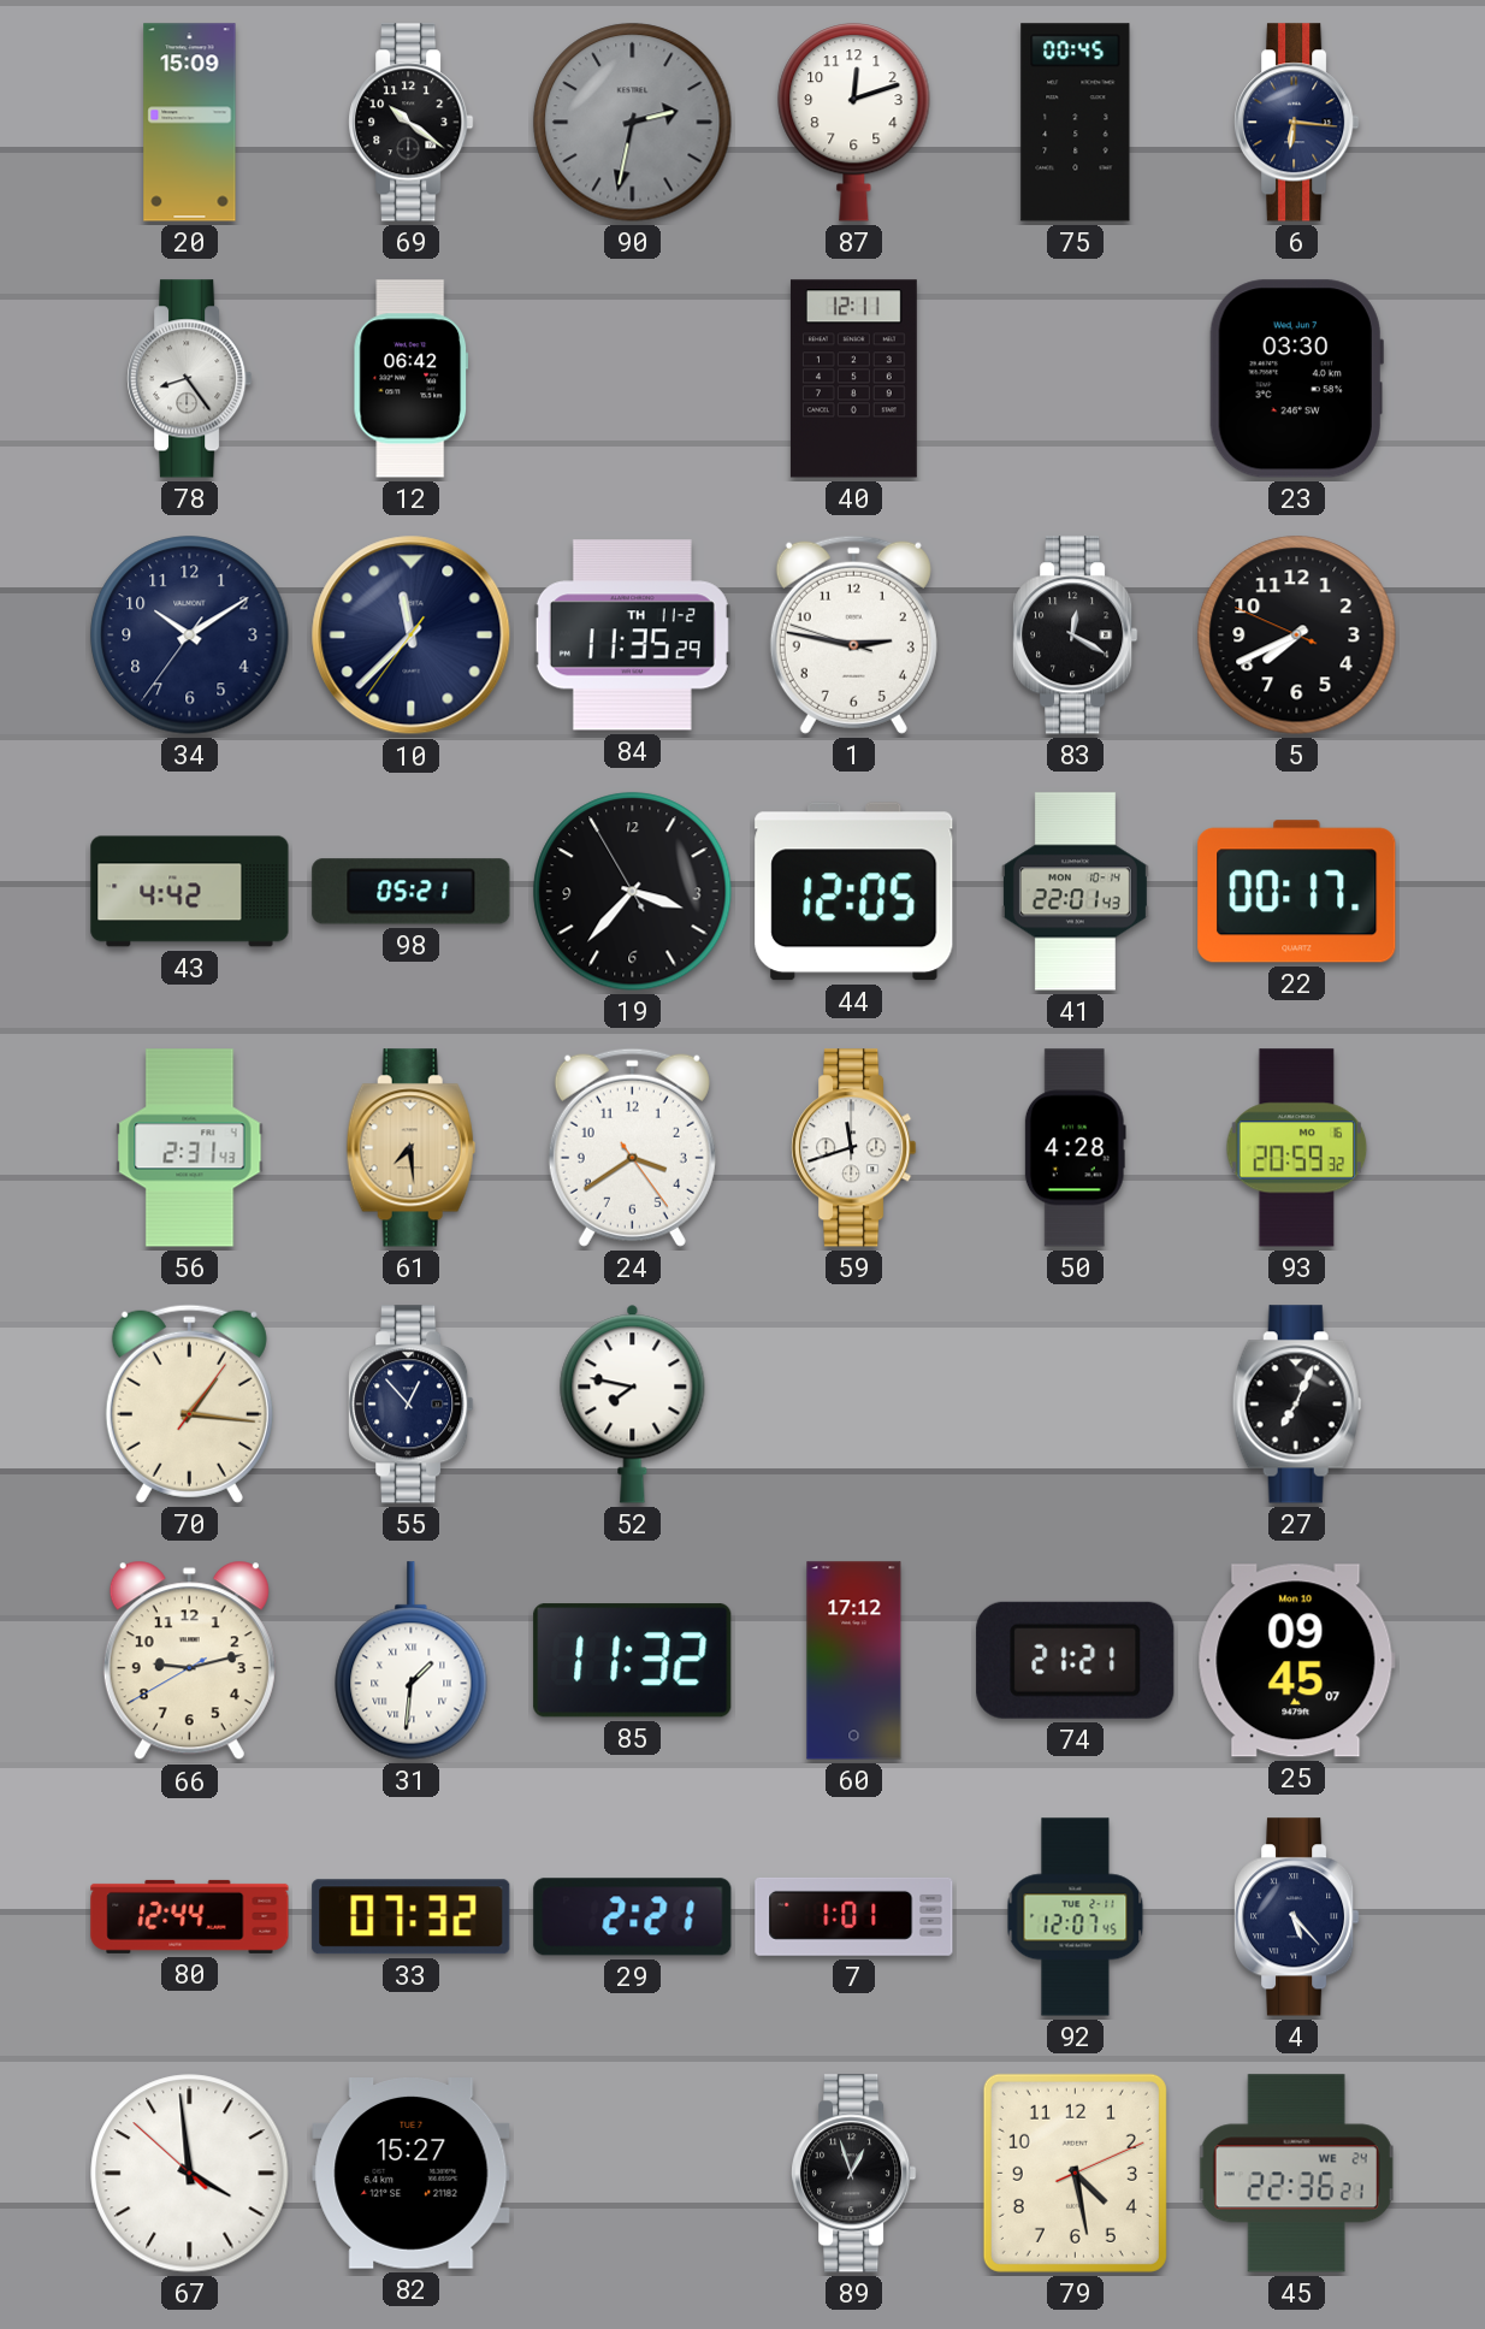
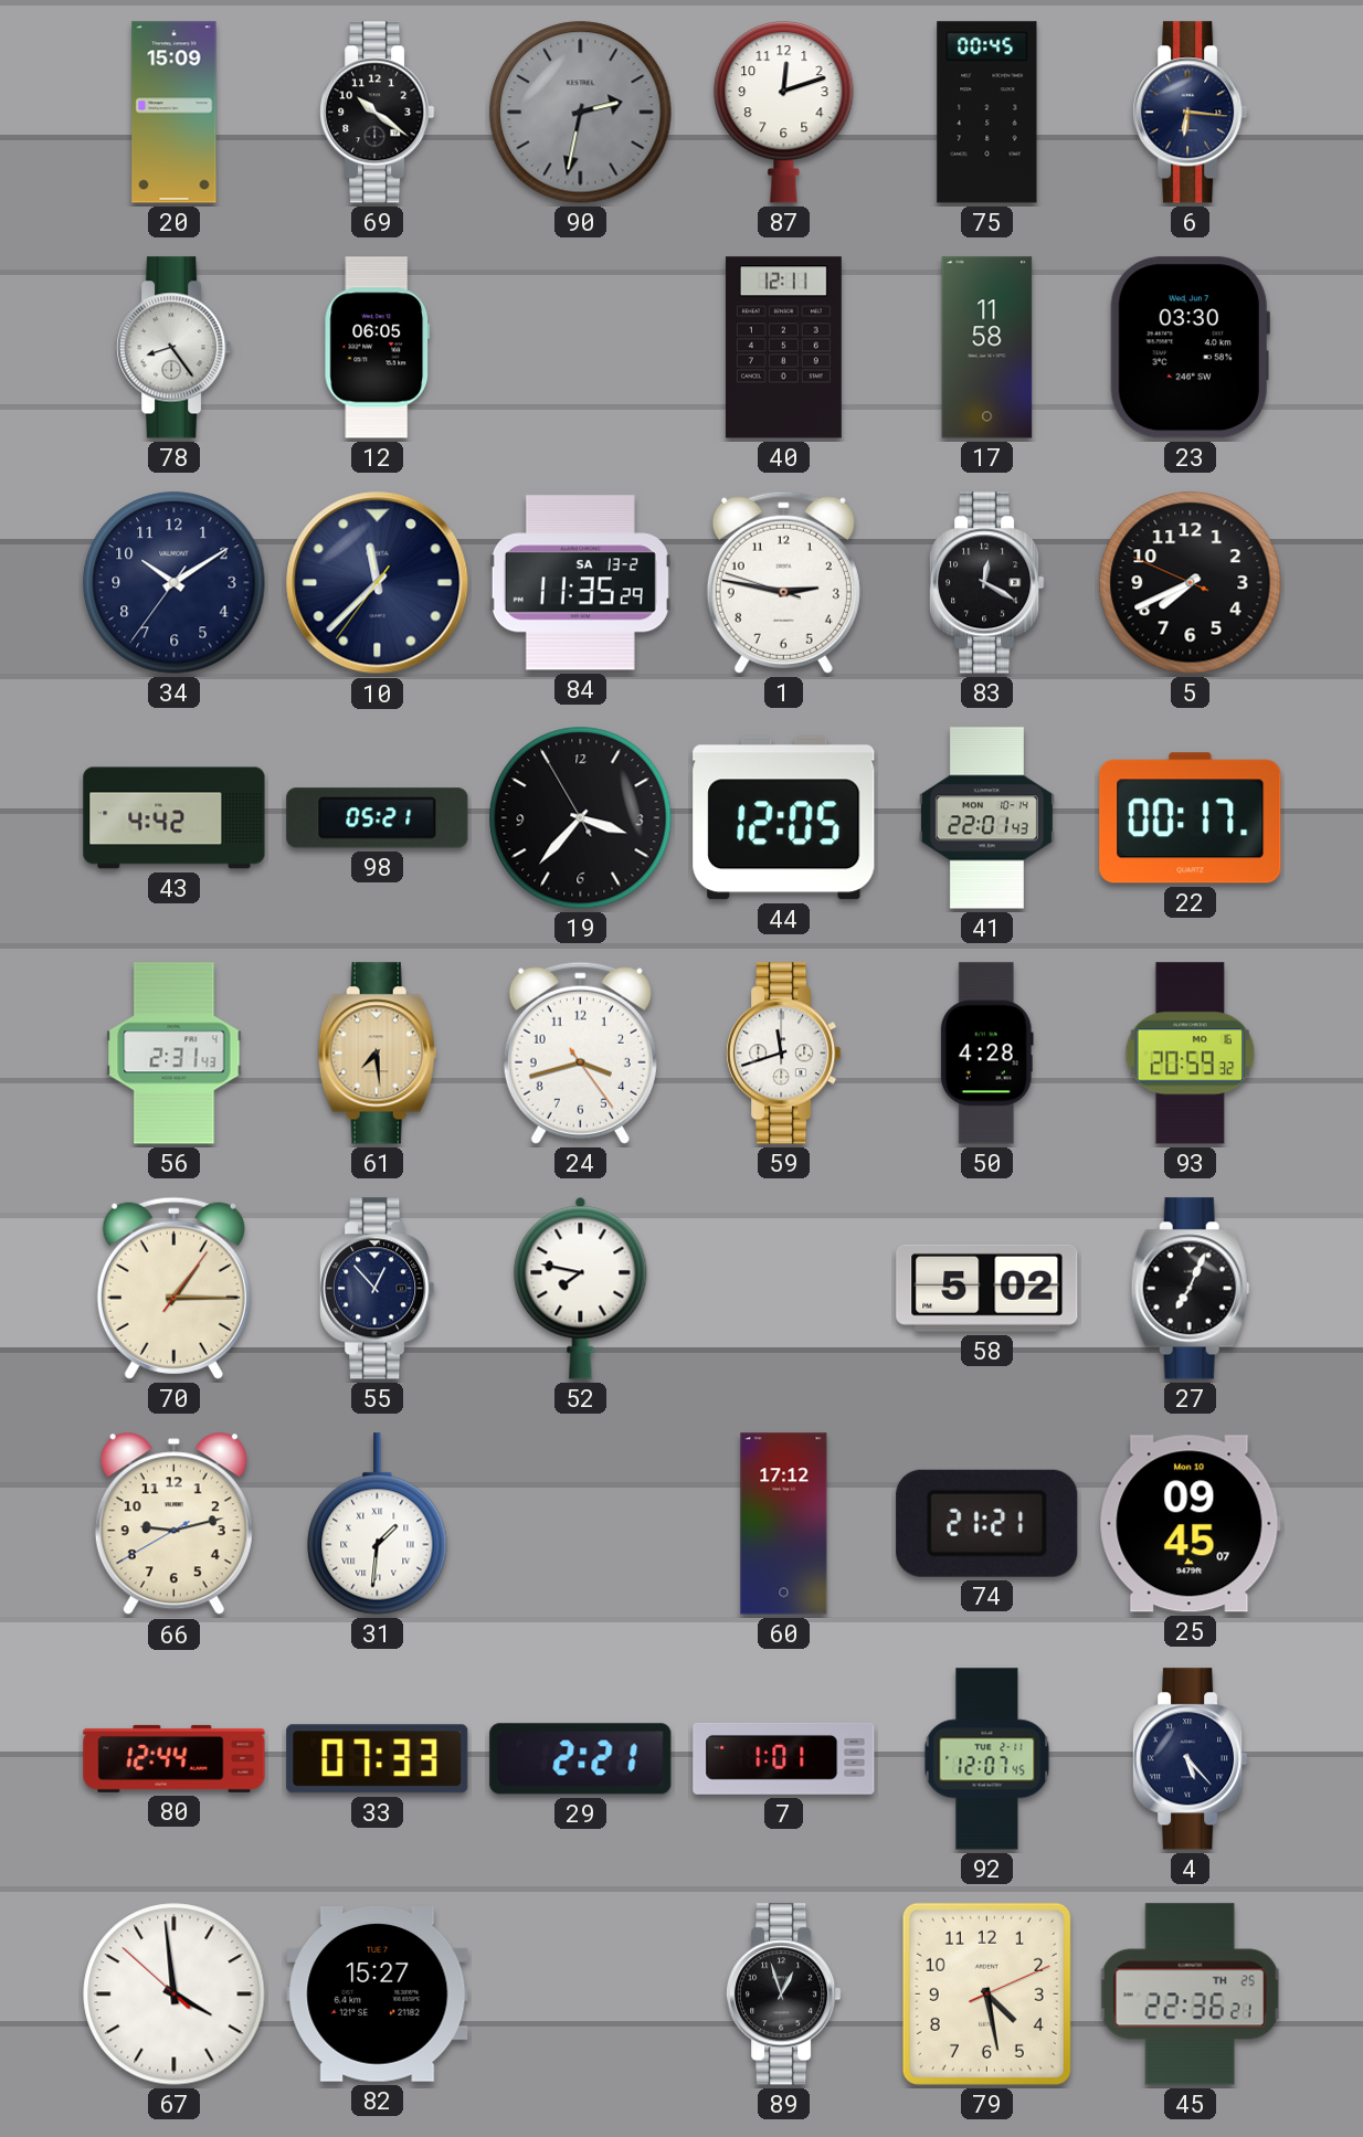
12: 06:42 -> 06:05 (378, 348)
17: none -> 11:58 (987, 348)
84 date: TH 11-2 -> SA 13-2 (580, 583)
24: 3:39 -> 3:42 (580, 1052)
70: 1:16 -> 1:15 (173, 1288)
58: none -> 5:02 (987, 1288)
85: 11:32 -> none (633, 1661)
33: 07:32 -> 07:33 (378, 1759)
45 date: WE 24 -> TH 25 (1190, 1995)
